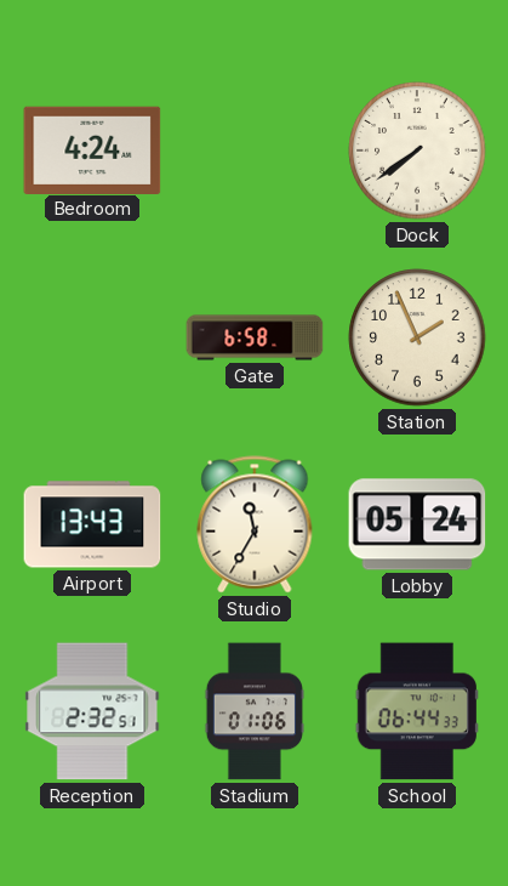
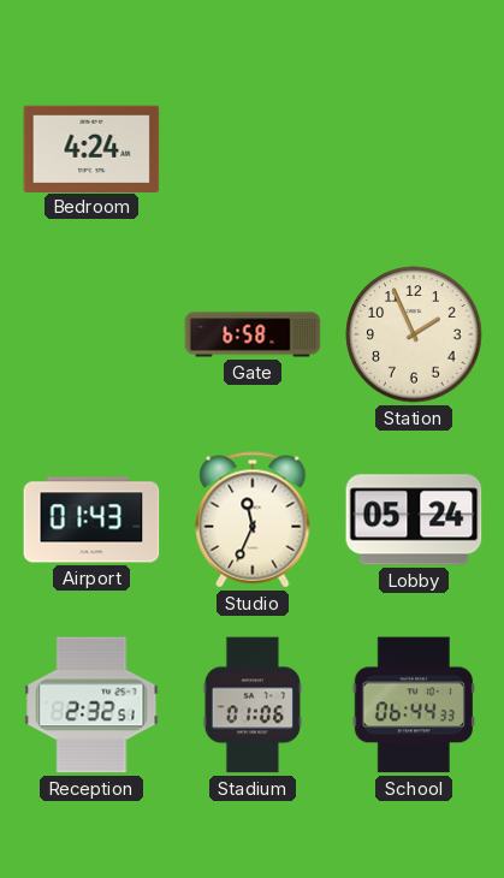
Dock: 7:39 -> none (417, 150)
Airport: 13:43 -> 01:43 (91, 520)
Studio: 11:35 -> 11:34 (253, 520)
